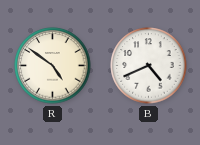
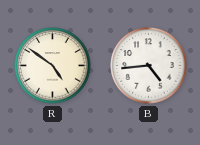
B: 4:41 -> 4:44 (149, 66)
